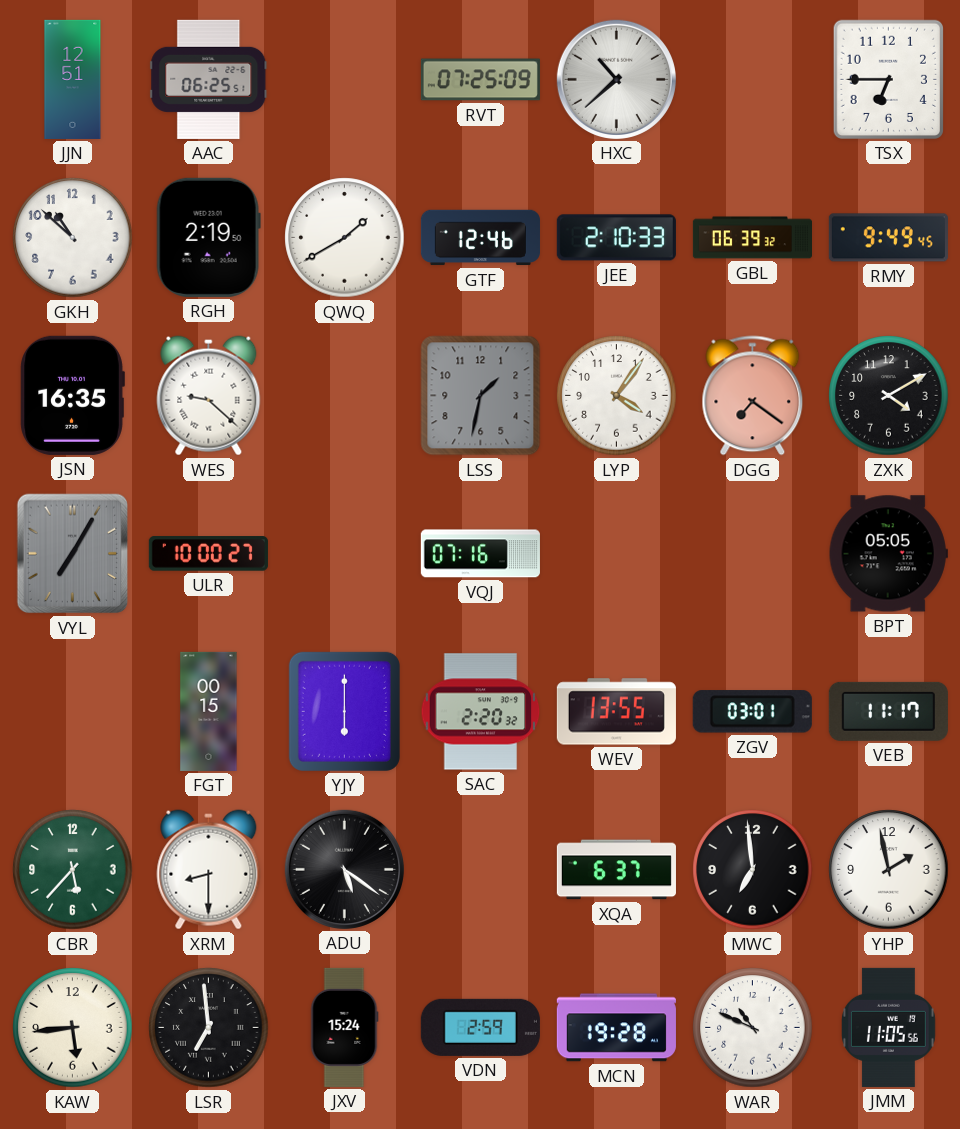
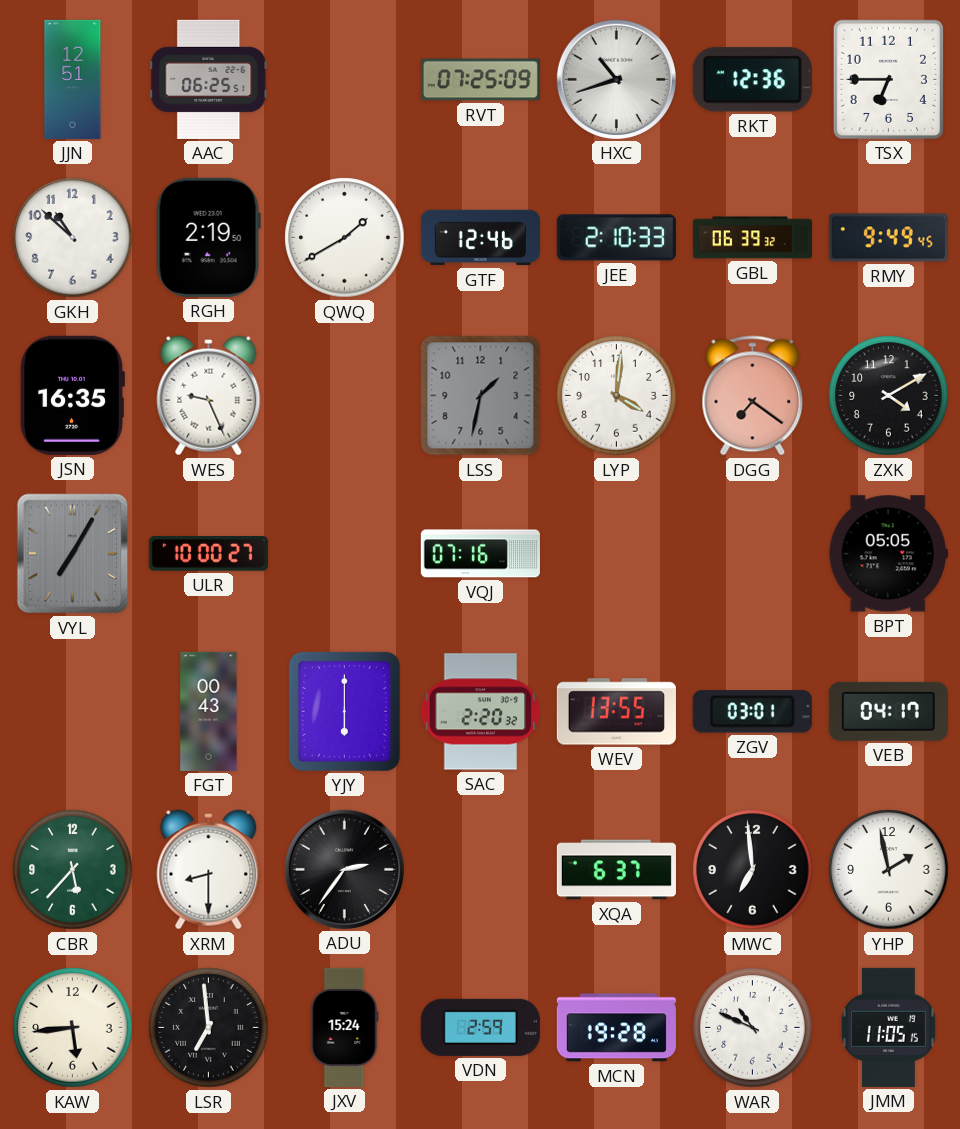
HXC: 10:38 -> 10:42 (616, 79)
RKT: none -> 12:36 (752, 80)
WES: 9:22 -> 9:26 (209, 396)
LYP: 4:06 -> 4:01 (617, 396)
FGT: 00:15 -> 00:43 (209, 711)
VEB: 11:17 -> 04:17 (888, 711)
ADU: 5:21 -> 2:36 (344, 869)
JMM: 11:05:56 -> 11:05:15 (888, 1027)
